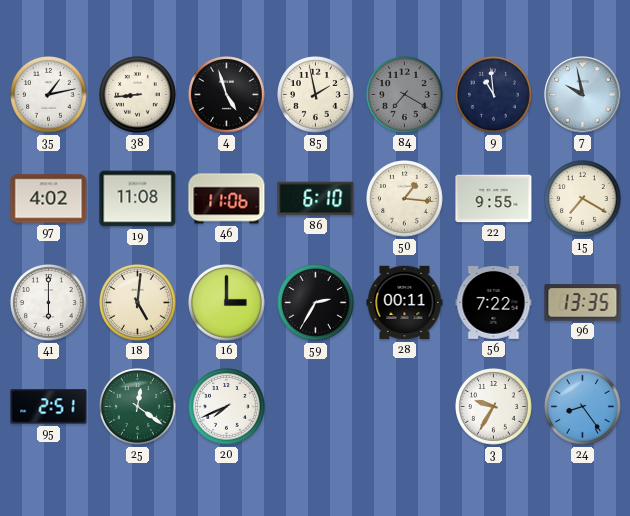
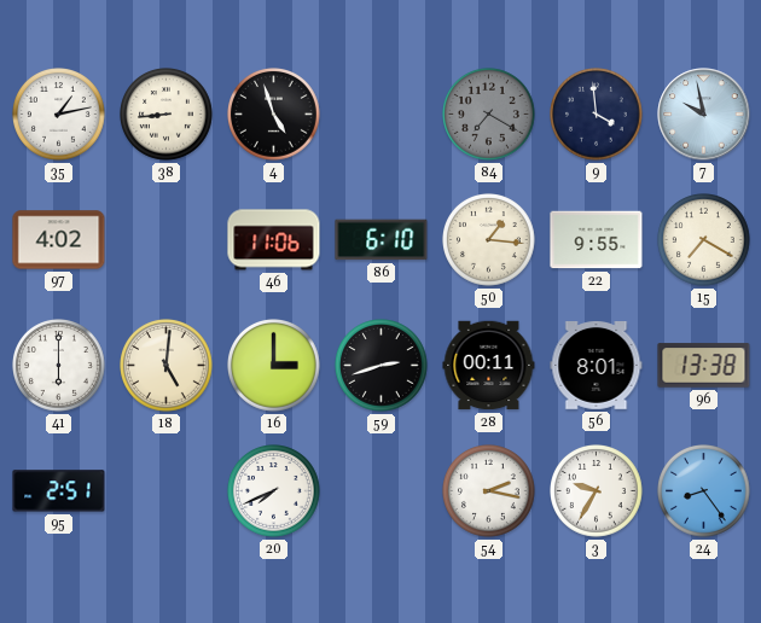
85: 1:58 -> none (316, 95)
9: 10:59 -> 3:59 (597, 115)
19: 11:08 -> none (138, 199)
59: 2:35 -> 2:42 (382, 366)
56: 7:22 -> 8:01 (597, 366)
96: 13:35 -> 13:38 (704, 366)
25: 12:21 -> none (138, 407)
54: none -> 2:17 (489, 491)
